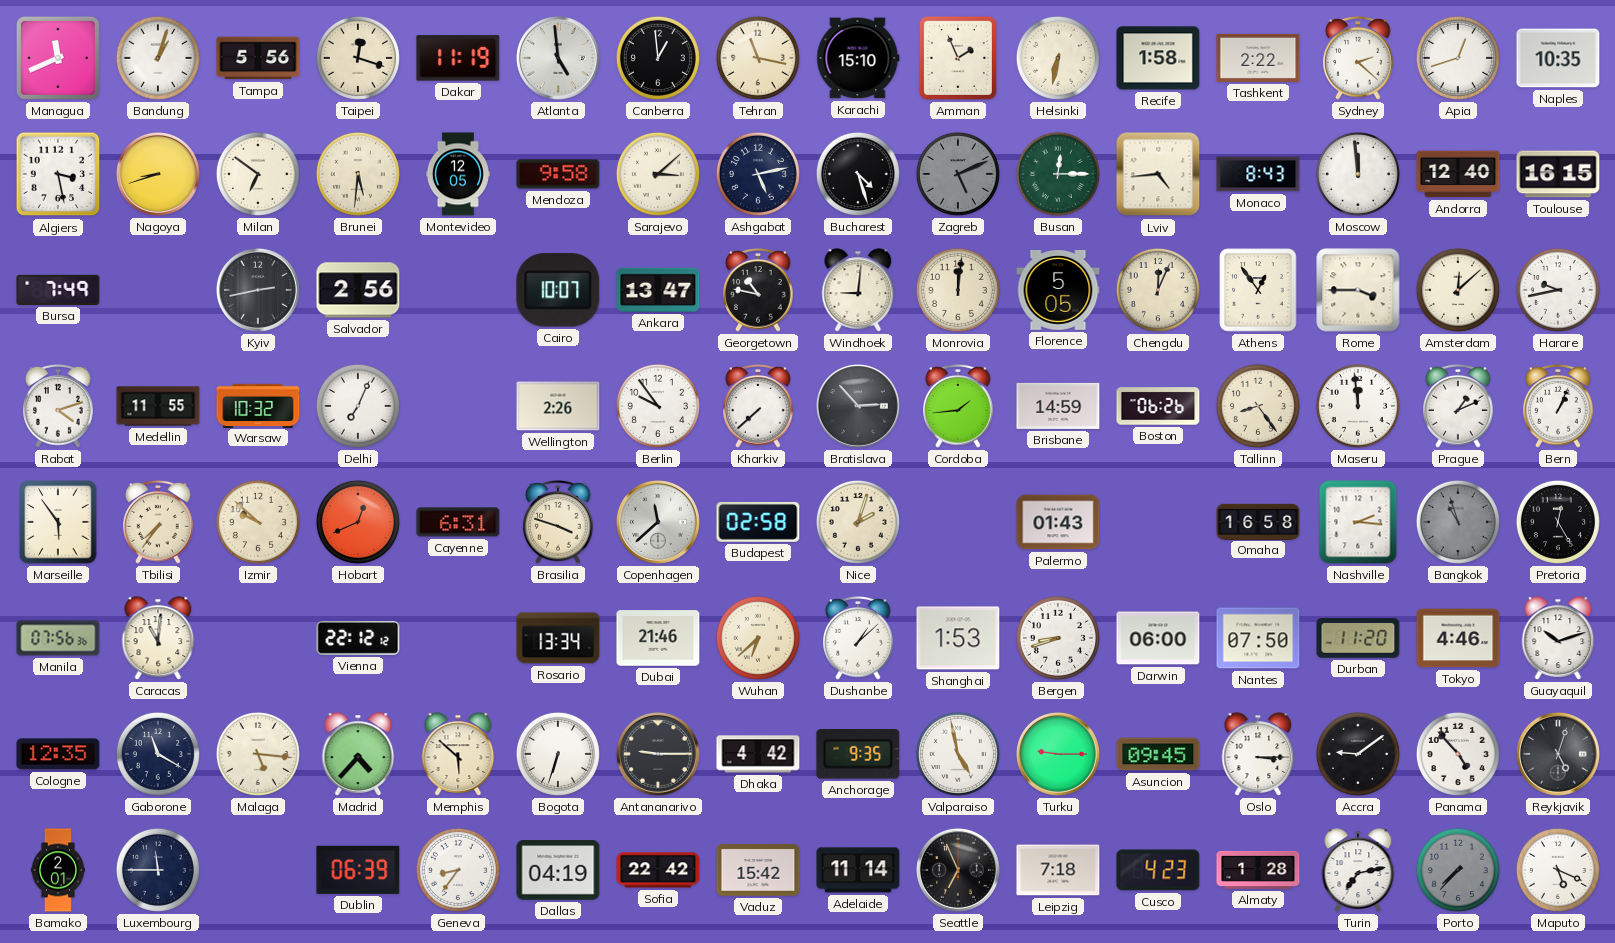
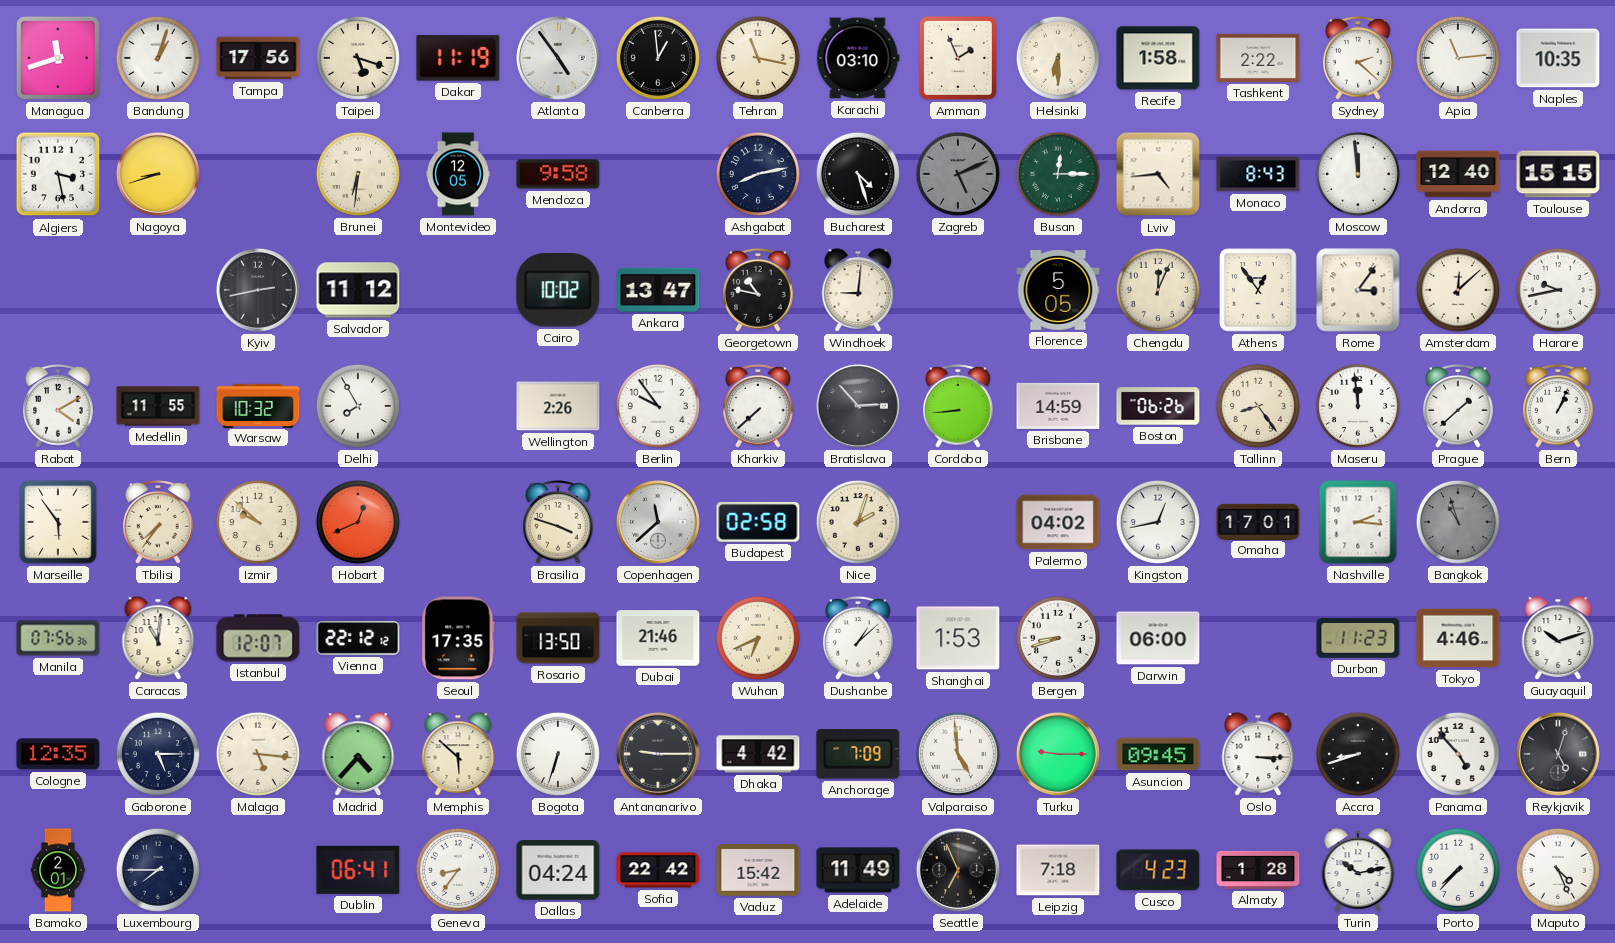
Managua: 11:41 -> 11:42 (58, 58)
Tampa: 5:56 -> 17:56 (258, 58)
Taipei: 12:18 -> 5:18 (358, 58)
Atlanta: 4:59 -> 4:54 (558, 58)
Karachi: 15:10 -> 03:10 (858, 58)
Helsinki: 6:32 -> 6:30 (1058, 58)
Apia: 12:42 -> 11:14 (1458, 58)
Milan: 6:51 -> none (258, 174)
Brunei: 5:31 -> 6:31 (358, 174)
Sarajevo: 3:08 -> none (658, 174)
Ashgabat: 5:13 -> 8:13 (758, 174)
Toulouse: 16:15 -> 15:15 (1558, 174)
Bursa: 7:49 -> none (58, 290)
Salvador: 2:56 -> 11:12 (358, 290)
Cairo: 10:07 -> 10:02 (558, 290)
Monrovia: 12:01 -> none (958, 290)
Rome: 3:45 -> 3:06 (1358, 290)
Rabat: 4:12 -> 4:10 (58, 407)
Delhi: 7:04 -> 7:55 (358, 406)
Cordoba: 1:44 -> 8:44 (958, 407)
Prague: 1:11 -> 1:38 (1458, 407)
Cayenne: 6:31 -> none (458, 522)
Palermo: 01:43 -> 04:02 (1058, 522)
Kingston: none -> 12:43 (1158, 522)
Omaha: 16:58 -> 17:01 (1258, 521)
Pretoria: 12:25 -> none (1558, 522)
Istanbul: none -> 12:07 (258, 638)
Seoul: none -> 17:35 (458, 638)
Rosario: 13:34 -> 13:50 (558, 638)
Wuhan: 6:38 -> 6:41 (758, 638)
Nantes: 07:50 -> none (1258, 638)
Durban: 11:20 -> 11:23 (1358, 638)
Gaborone: 11:20 -> 5:15 (158, 754)
Anchorage: 9:35 -> 7:09 (858, 754)
Valparaiso: 4:58 -> 4:59 (958, 754)
Accra: 9:09 -> 8:42 (1358, 754)
Luxembourg: 11:45 -> 7:45 (158, 870)
Dublin: 06:39 -> 06:41 (358, 870)
Dallas: 04:19 -> 04:24 (558, 870)
Adelaide: 11:14 -> 11:49 (858, 870)
Turin: 7:13 -> 10:13 (1358, 870)
Porto dial: grey -> white (1458, 870)
Maputo: 5:19 -> 4:26 (1558, 870)
